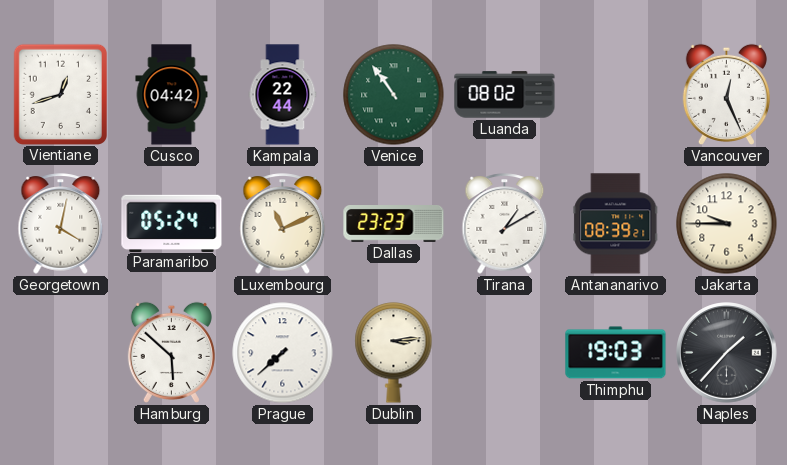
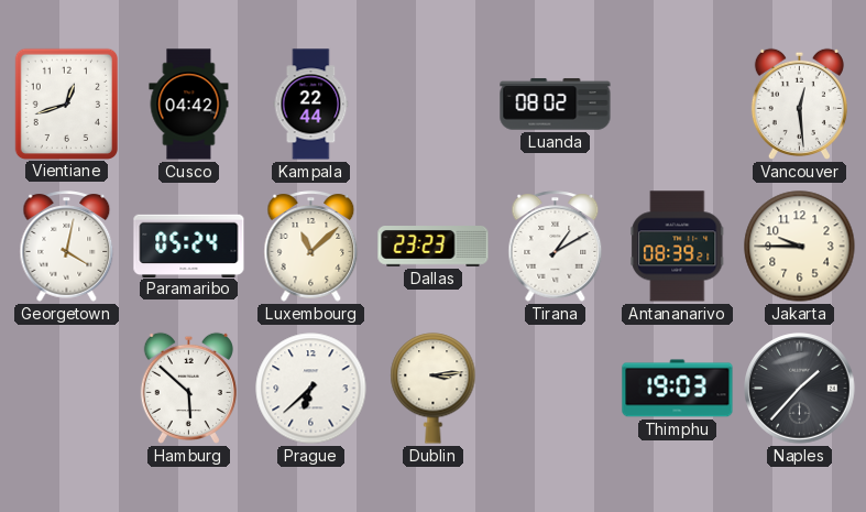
Venice: 10:54 -> none (394, 95)
Vancouver: 12:26 -> 12:29 (799, 104)
Luxembourg: 11:11 -> 11:08 (311, 247)
Prague: 7:38 -> 6:38 (311, 389)
